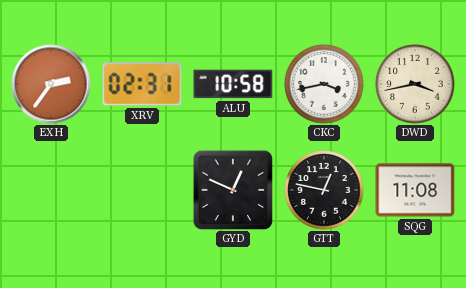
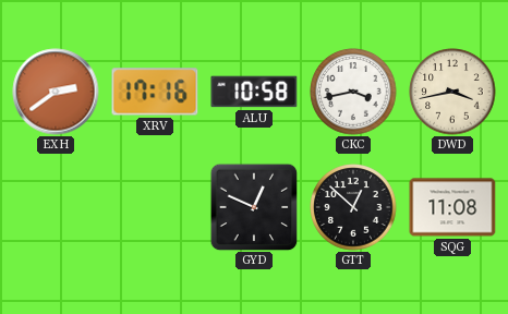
EXH: 2:36 -> 2:39 (56, 92)
XRV: 02:31 -> 17:16 (155, 92)
GTT: 12:47 -> 12:52 (353, 207)
